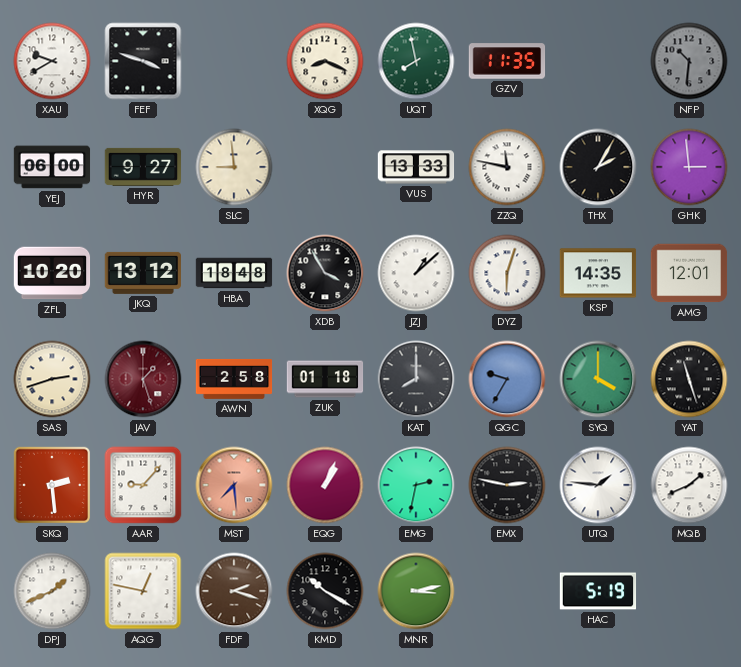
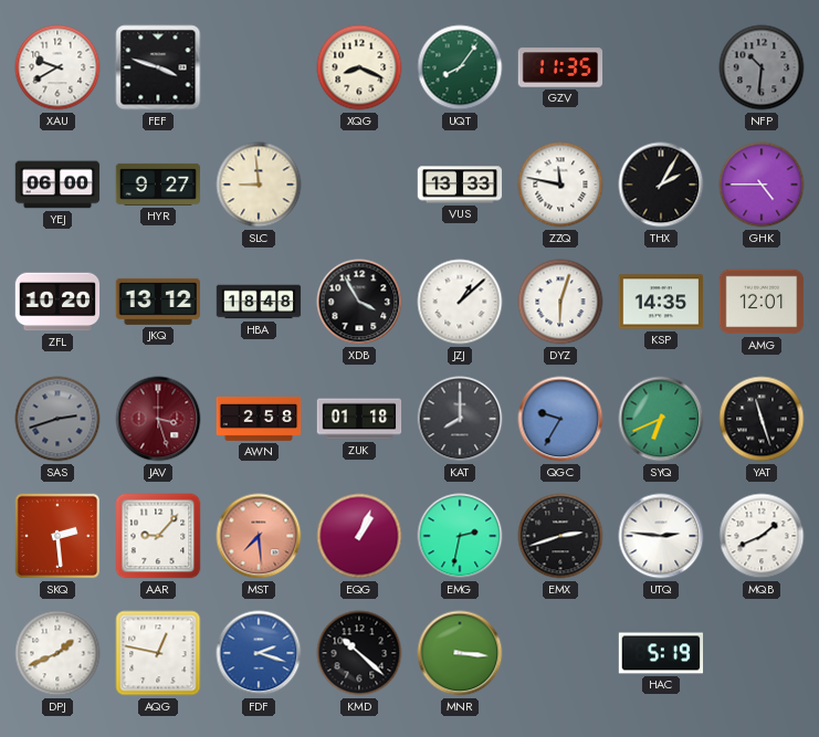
UQT: 7:58 -> 8:06 (460, 67)
GHK: 2:59 -> 4:45 (762, 185)
SAS dial: cream -> grey (57, 419)
JAV: 1:27 -> 3:27 (158, 419)
SYQ: 4:00 -> 6:41 (661, 419)
EMX: 2:47 -> 2:42 (560, 536)
UTQ: 1:46 -> 2:46 (661, 536)
FDF dial: brown -> blue (259, 653)
KMD: 10:20 -> 10:22 (359, 653)
MNR: 3:13 -> 3:16 (460, 653)
